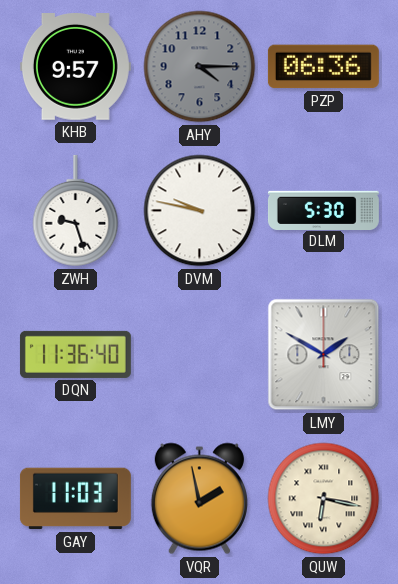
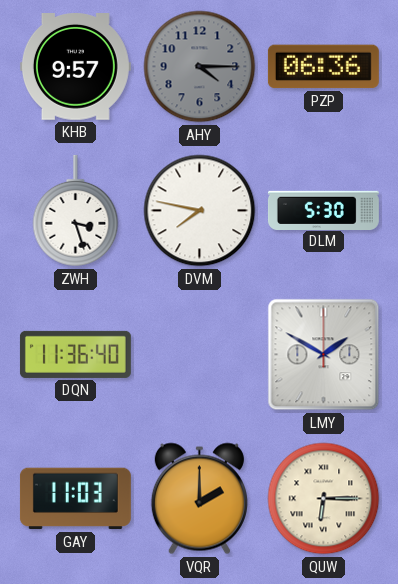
ZWH: 9:27 -> 3:27 (76, 211)
DVM: 9:47 -> 7:47 (200, 211)
VQR: 1:58 -> 2:00 (199, 499)
QUW: 6:17 -> 6:15 (324, 499)
